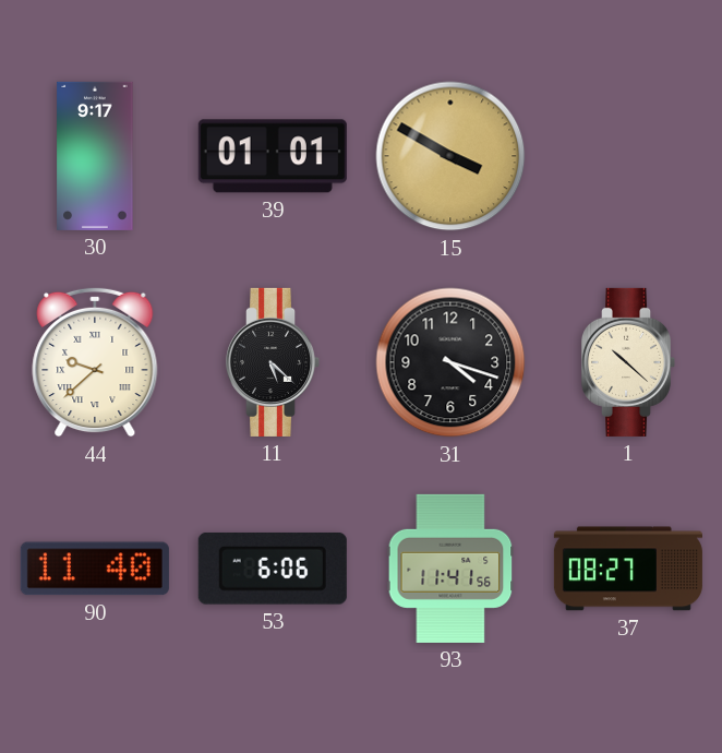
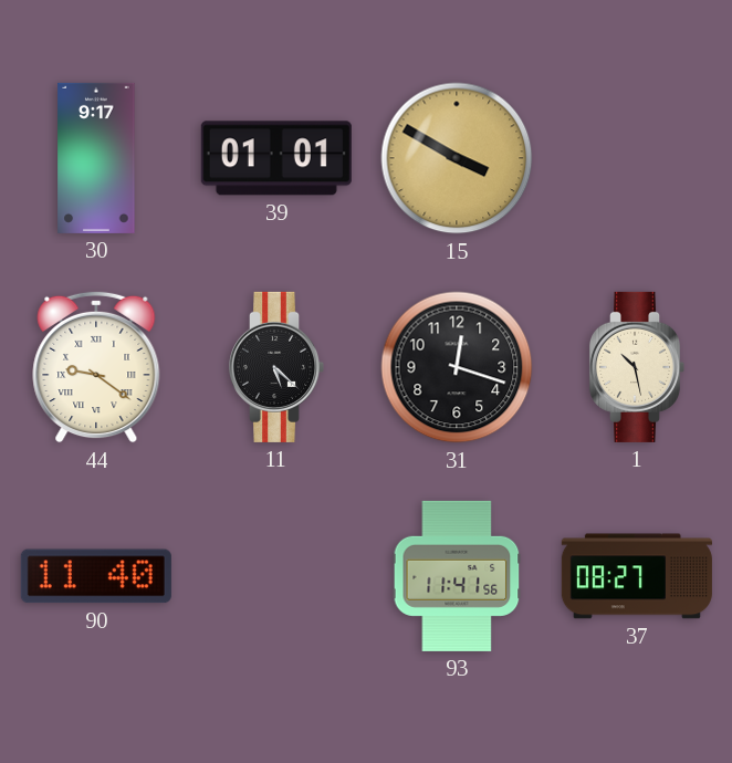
44: 9:38 -> 9:21 (96, 367)
31: 4:18 -> 12:18 (457, 367)
1: 10:22 -> 10:28 (637, 367)
53: 6:06 -> none (273, 569)
